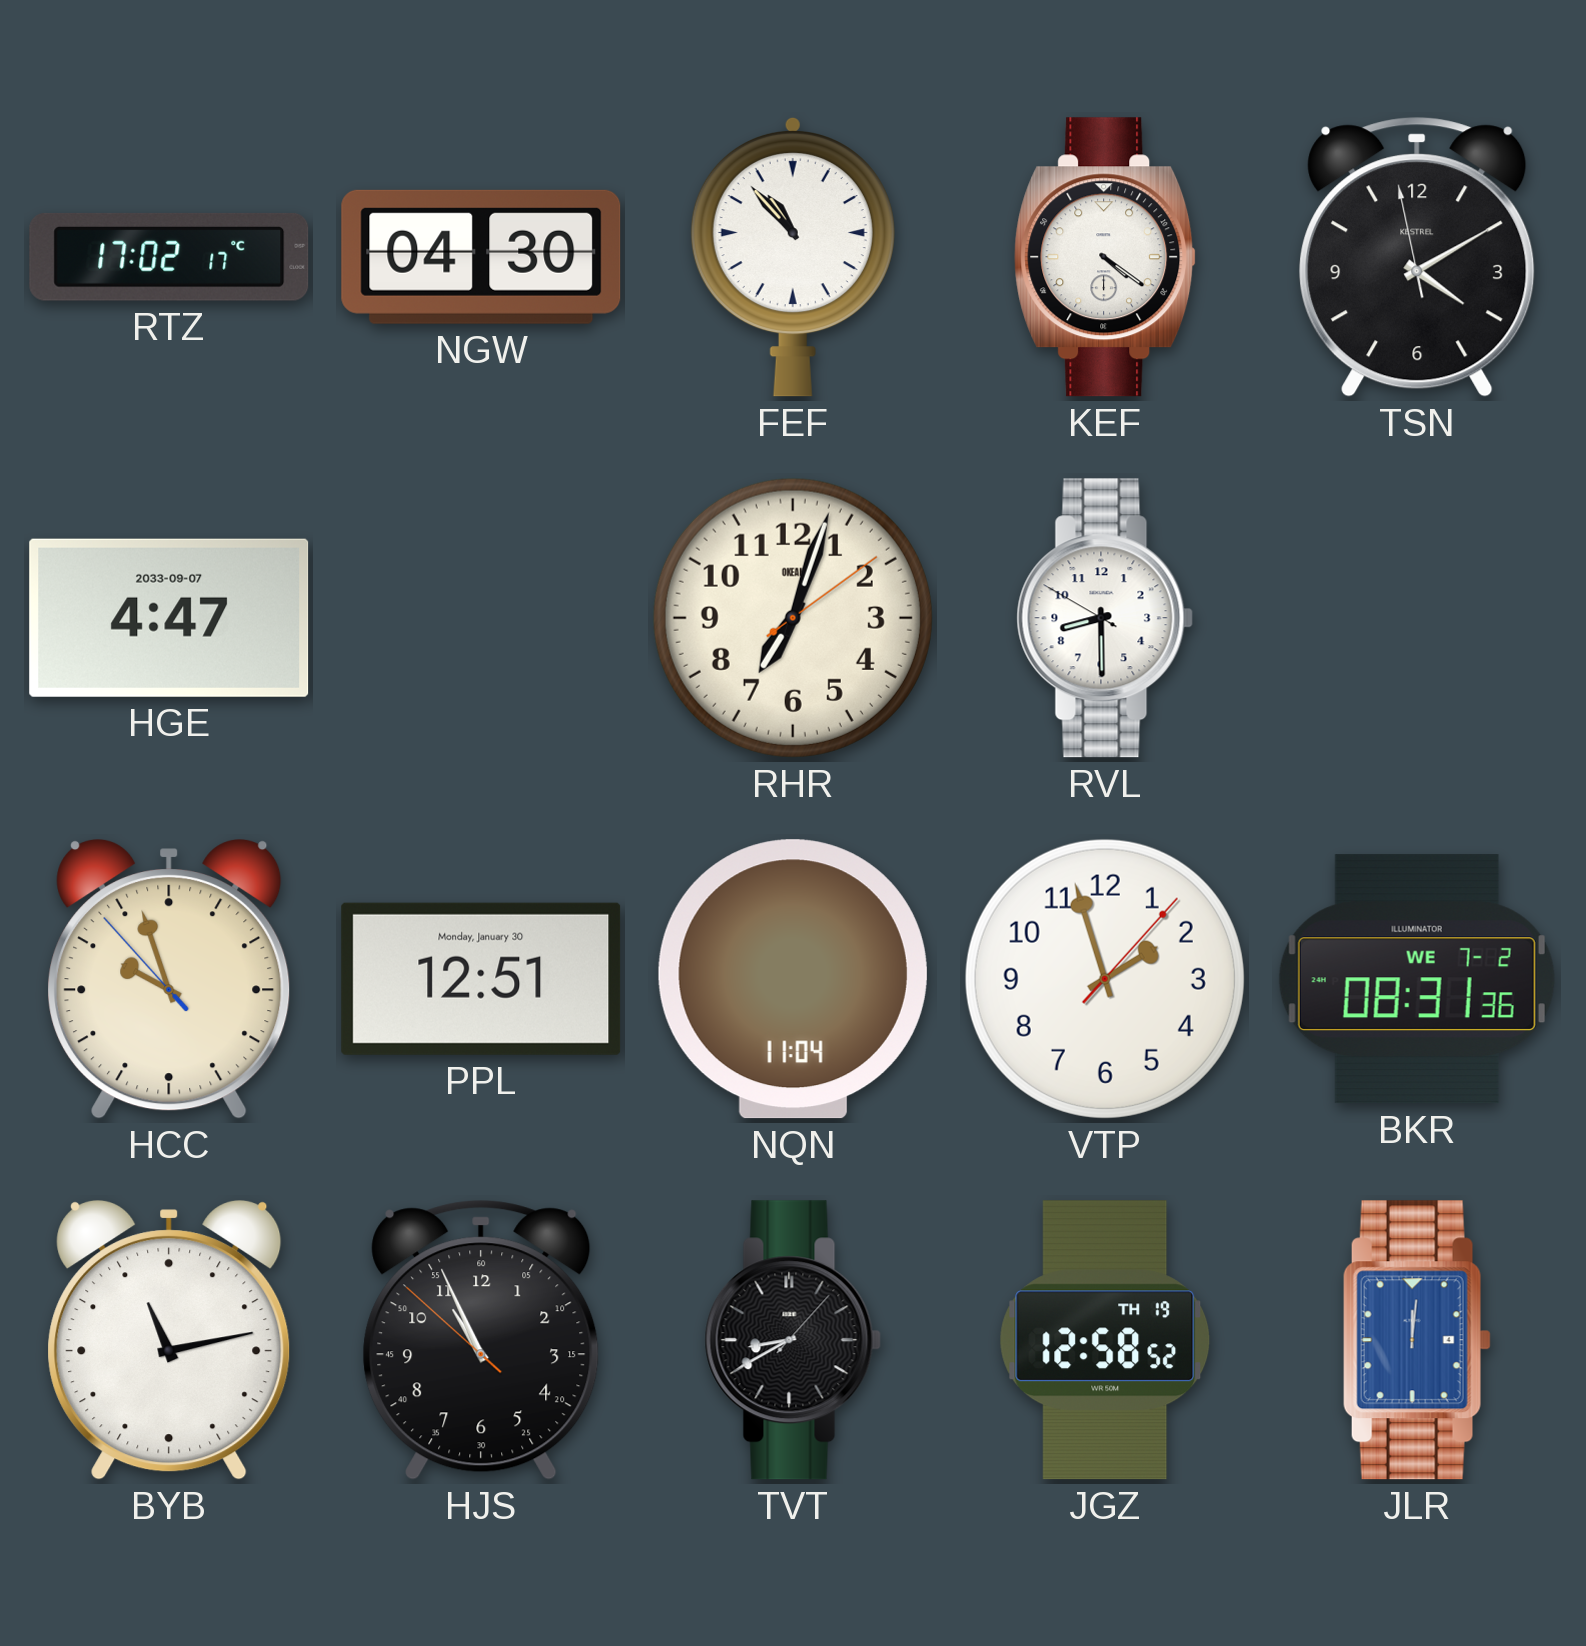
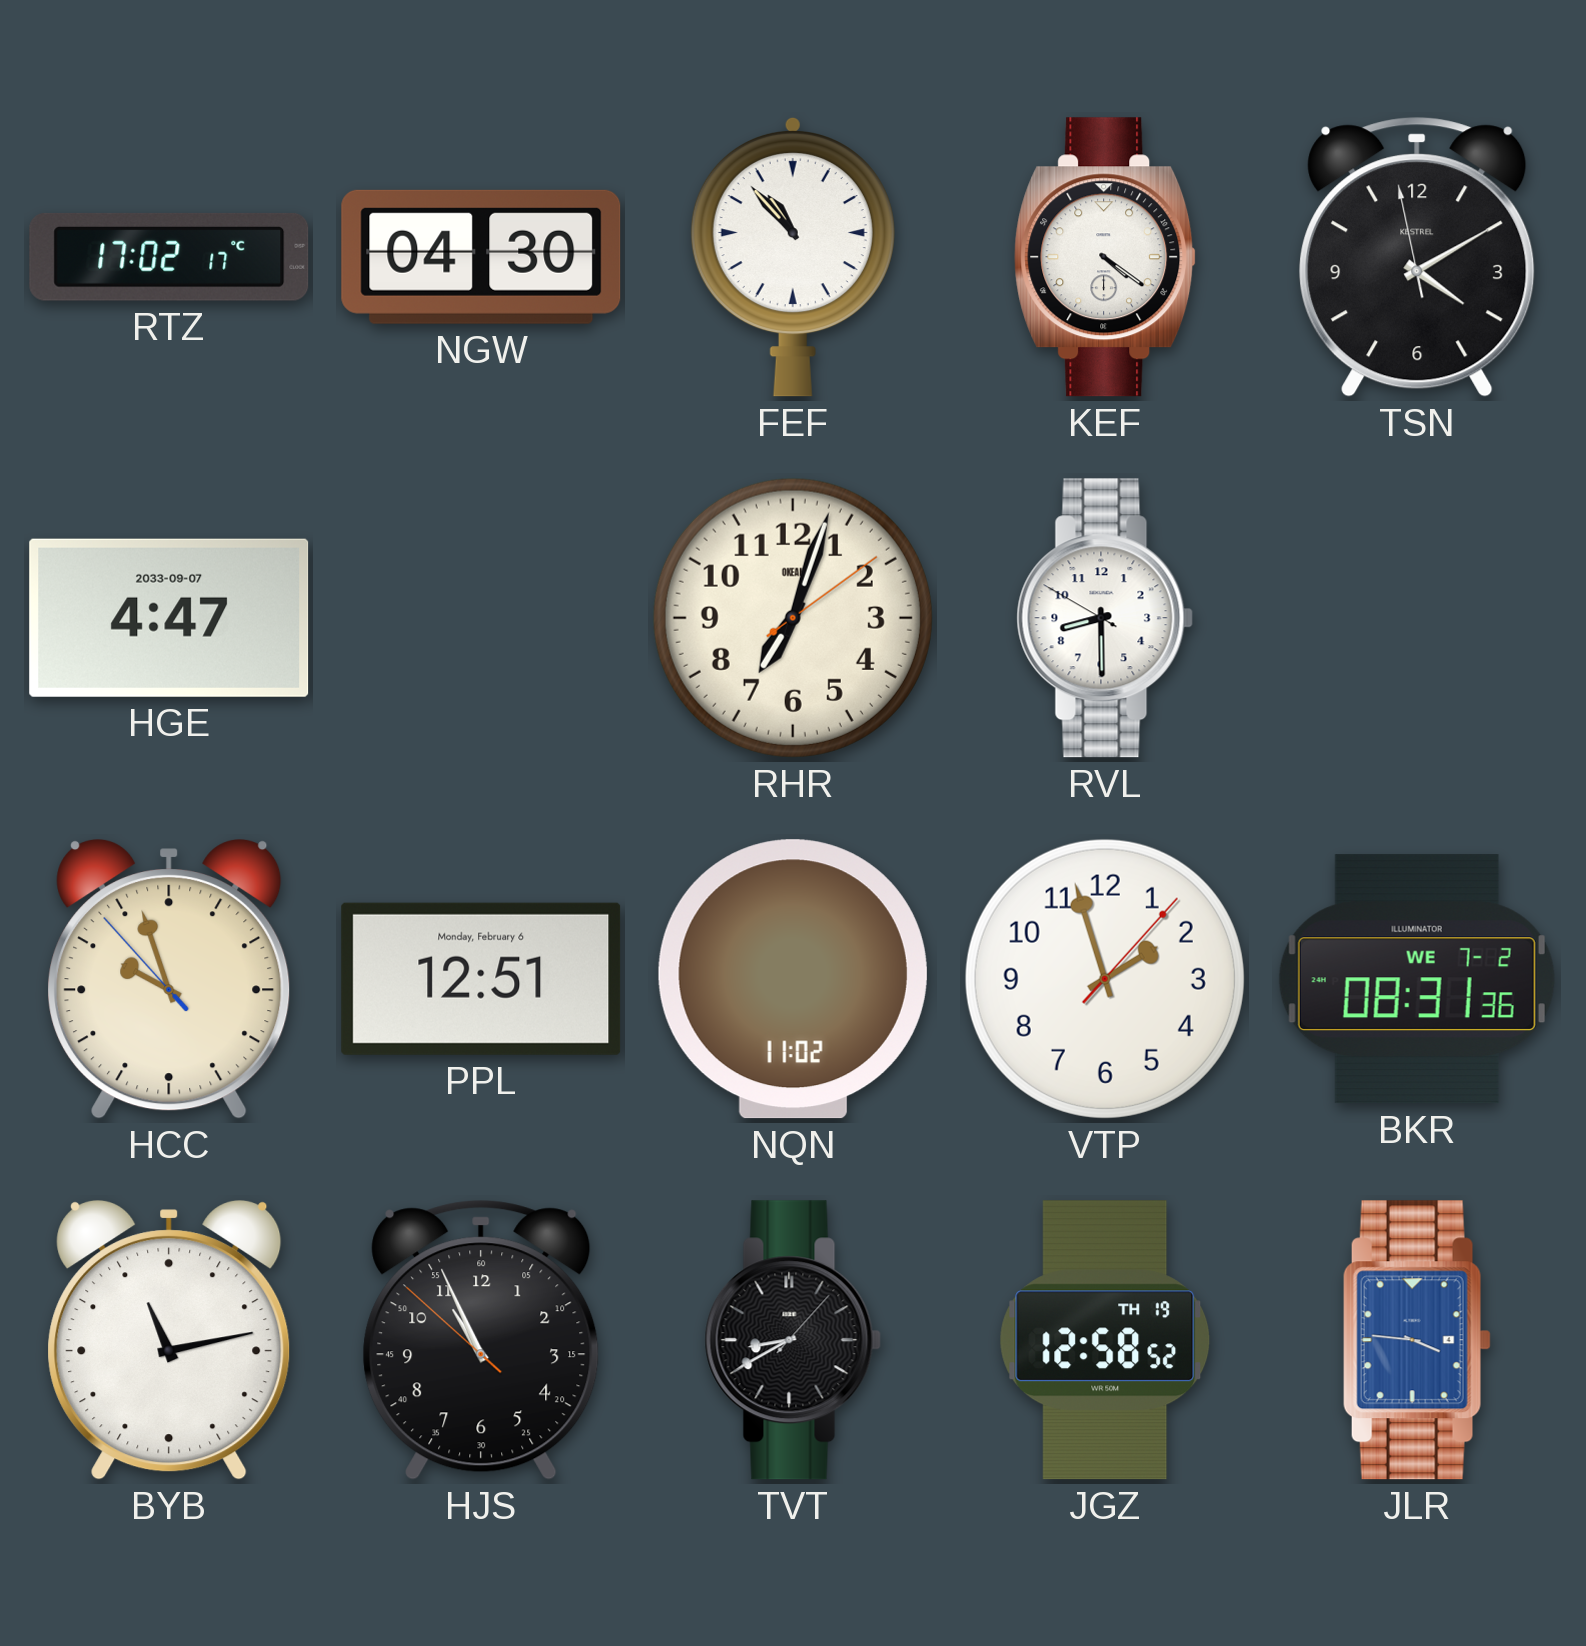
PPL date: Monday, January 30 -> Monday, February 6 (481, 979)
NQN: 11:04 -> 11:02 (793, 979)
JLR: 12:01 -> 3:46 (1417, 1340)
